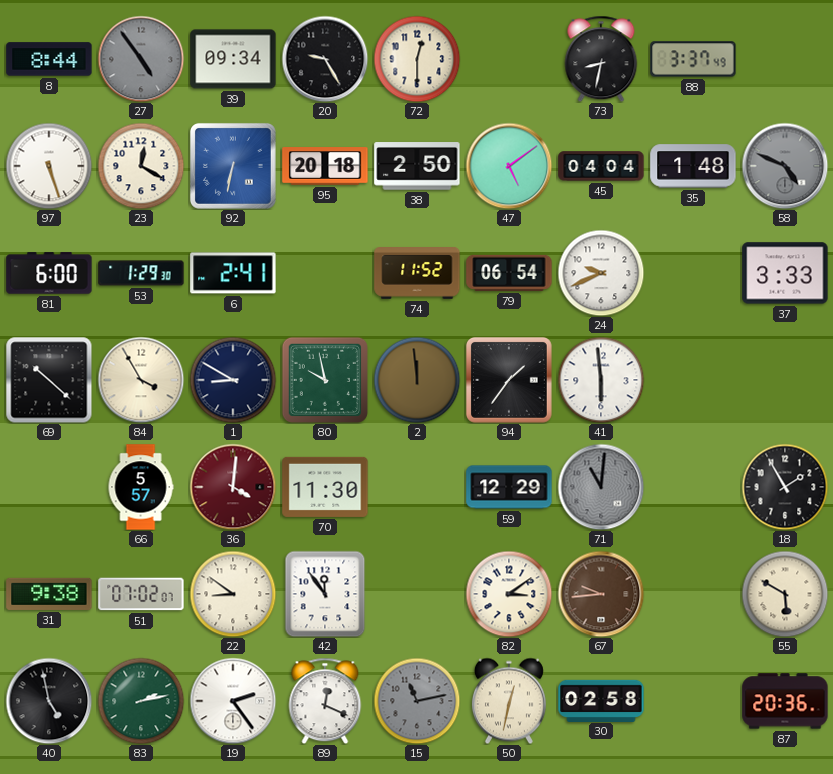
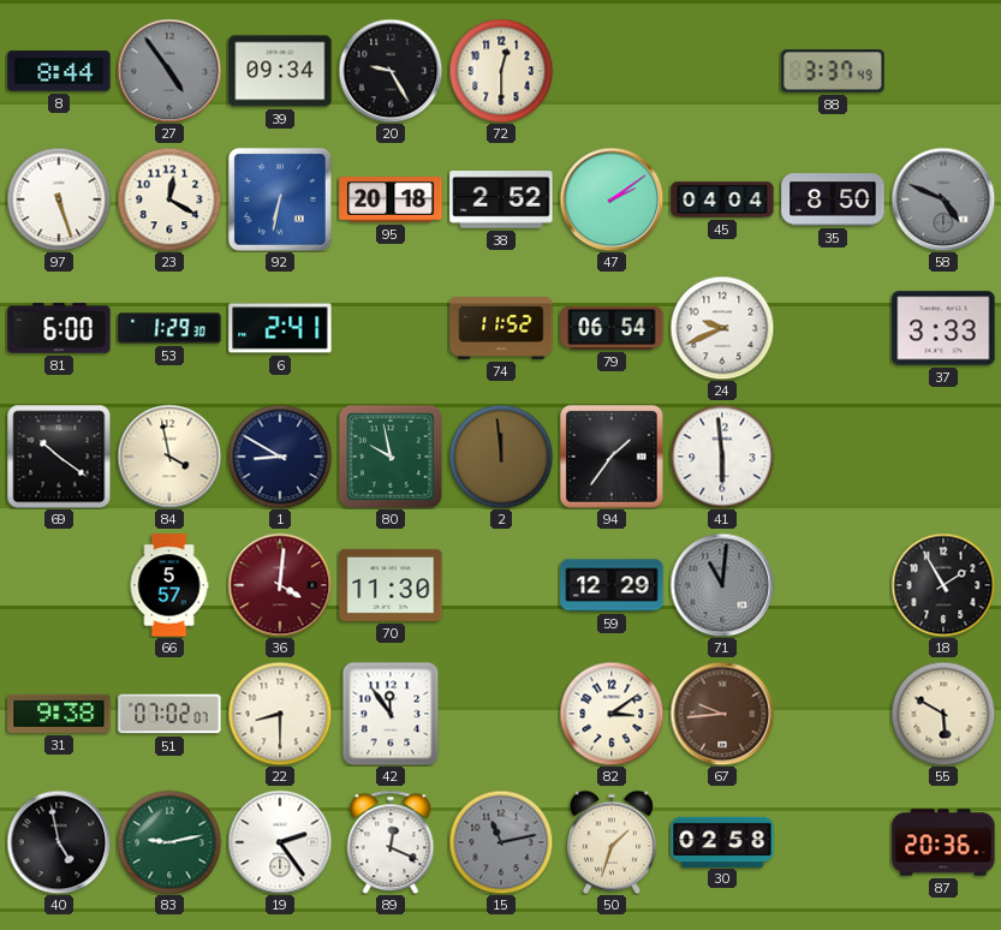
73: 8:32 -> none (601, 59)
38: 2:50 -> 2:52 (501, 199)
47: 5:09 -> 2:09 (612, 199)
35: 1:48 -> 8:50 (833, 199)
69: 10:22 -> 10:21 (59, 457)
84: 3:55 -> 3:58 (169, 457)
22: 8:51 -> 8:30 (280, 714)
83: 2:13 -> 9:13 (169, 842)
50: 12:32 -> 1:33 (612, 842)
